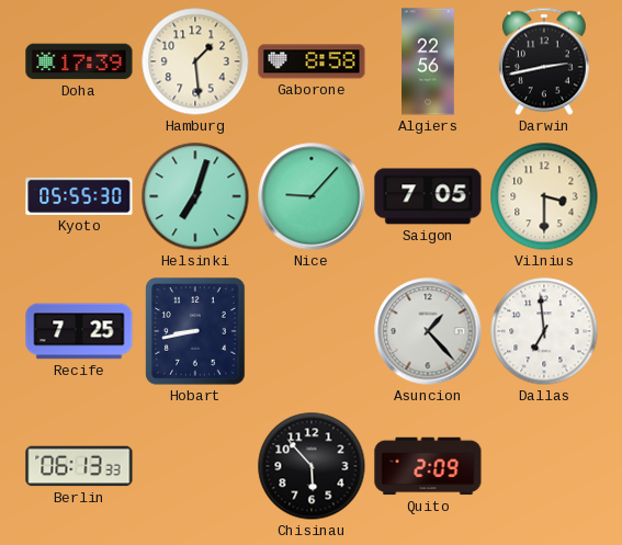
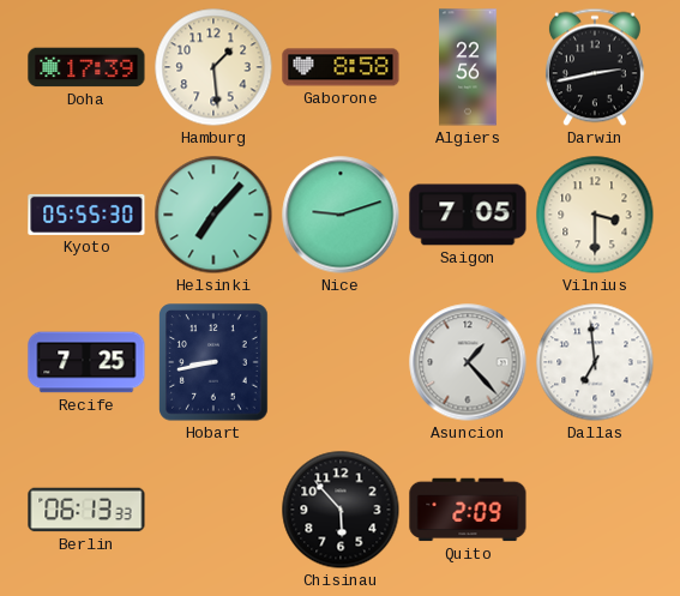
Helsinki: 7:03 -> 7:07 (213, 215)
Nice: 9:07 -> 9:12 (341, 215)
